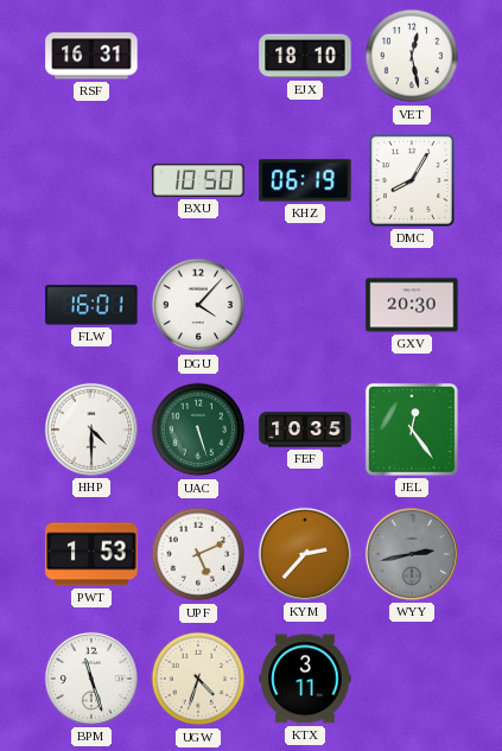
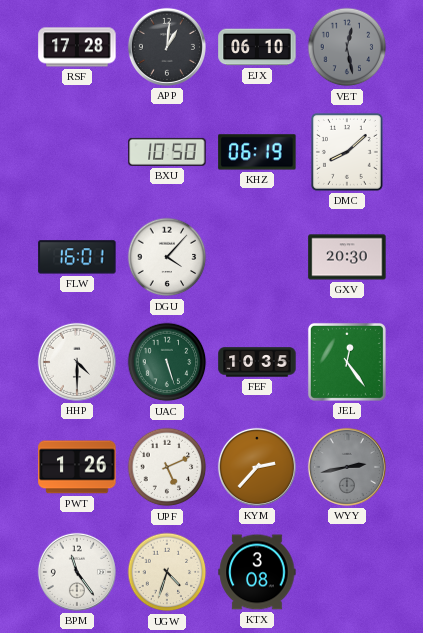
RSF: 16:31 -> 17:28 (77, 47)
APP: none -> 1:01 (167, 47)
EJX: 18:10 -> 06:10 (257, 47)
VET dial: white -> grey (347, 47)
DMC: 8:05 -> 8:08 (347, 152)
PWT: 1:53 -> 1:26 (77, 467)
BPM: 11:27 -> 11:24 (77, 572)
KTX: 3:11 -> 3:08 (257, 572)
